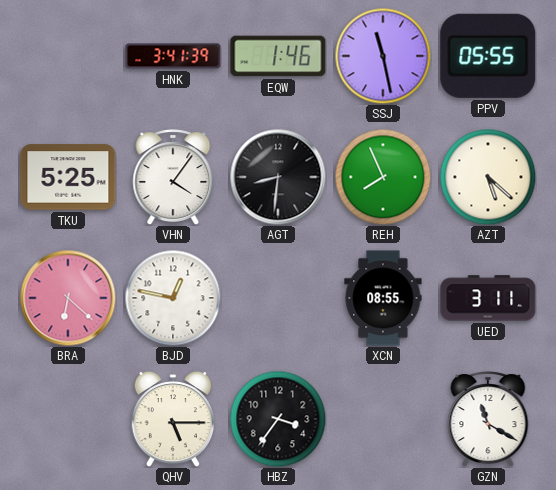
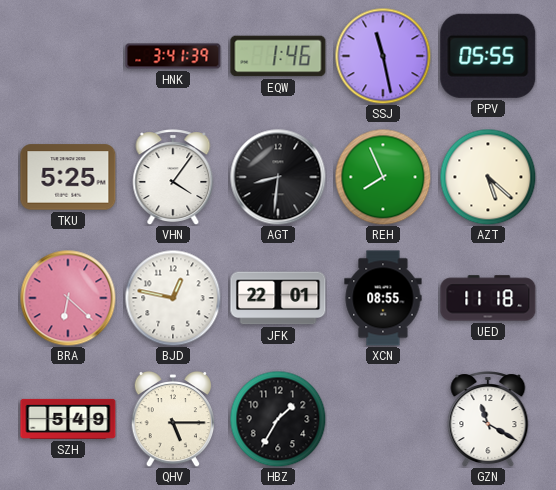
JFK: none -> 22:01 (278, 298)
UED: 3:11 -> 11:18 (488, 298)
SZH: none -> 5:49 (68, 419)
HBZ: 3:36 -> 1:35 (278, 419)
